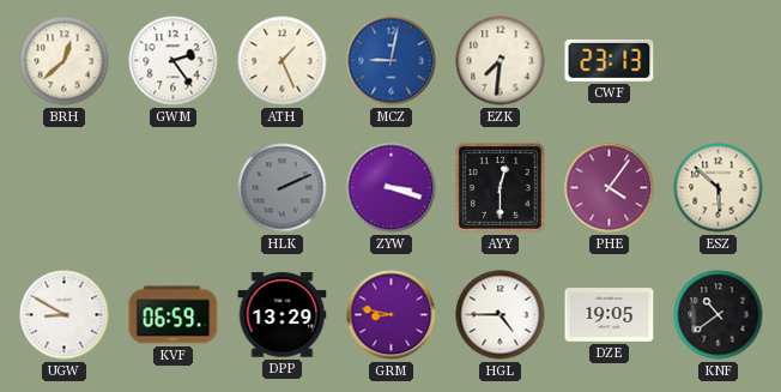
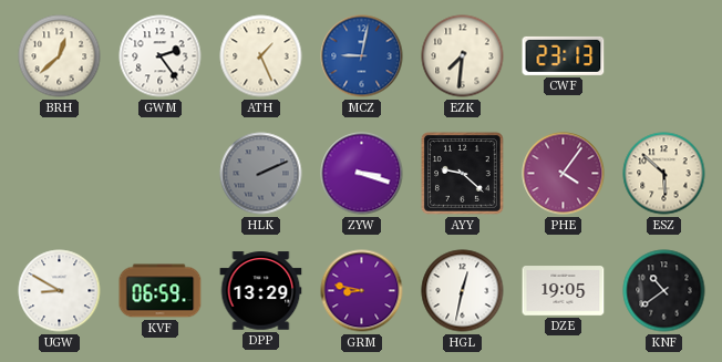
AYY: 12:30 -> 9:22 (463, 174)
HGL: 4:45 -> 12:32 (463, 291)
